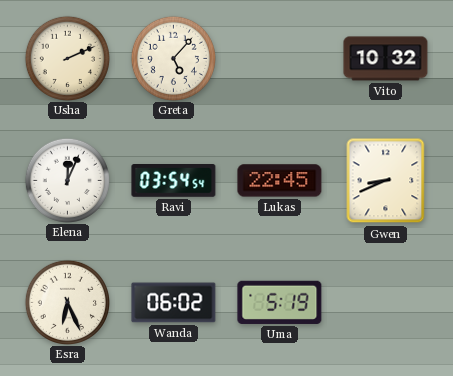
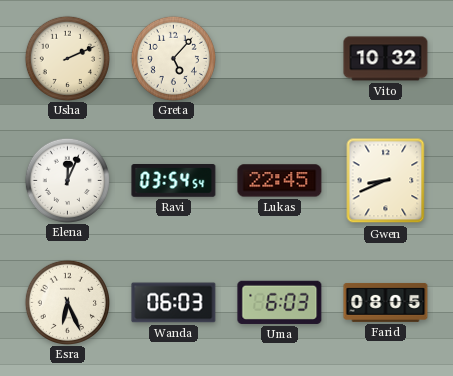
Wanda: 06:02 -> 06:03 (174, 303)
Uma: 5:19 -> 6:03 (280, 302)
Farid: none -> 08:05 (386, 302)
